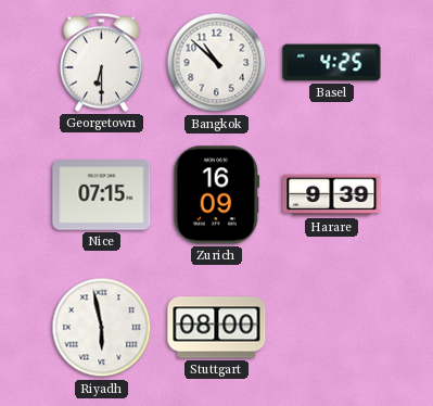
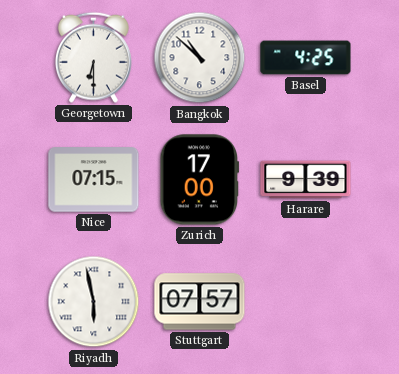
Zurich: 16:09 -> 17:00 (200, 180)
Stuttgart: 08:00 -> 07:57 (200, 302)
